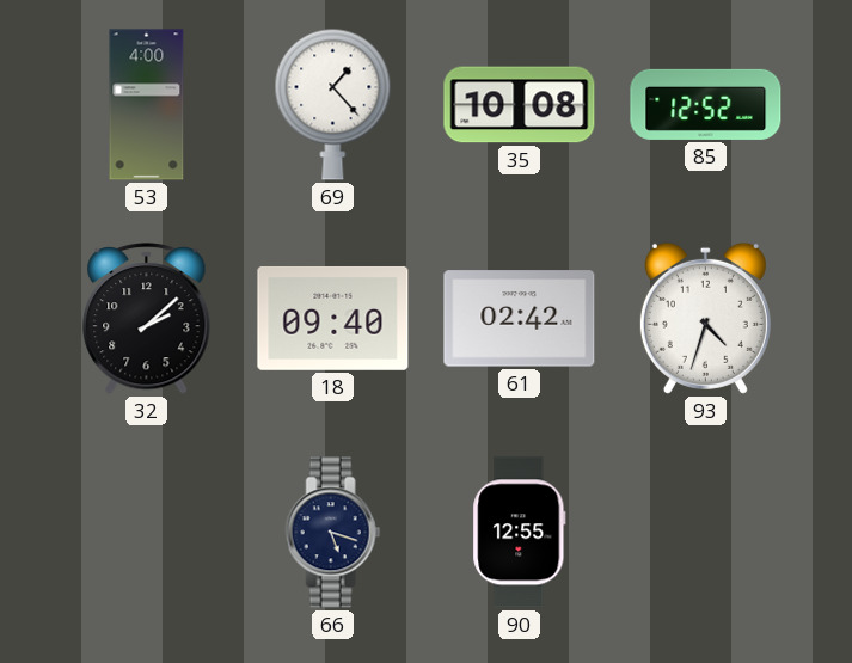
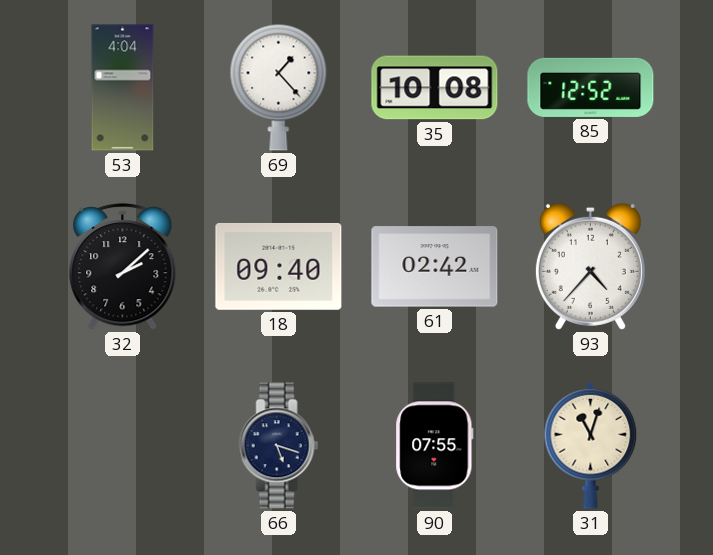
53: 4:00 -> 4:04 (123, 88)
93: 4:33 -> 4:37 (590, 266)
90: 12:55 -> 07:55 (435, 446)
31: none -> 11:03 (591, 445)
